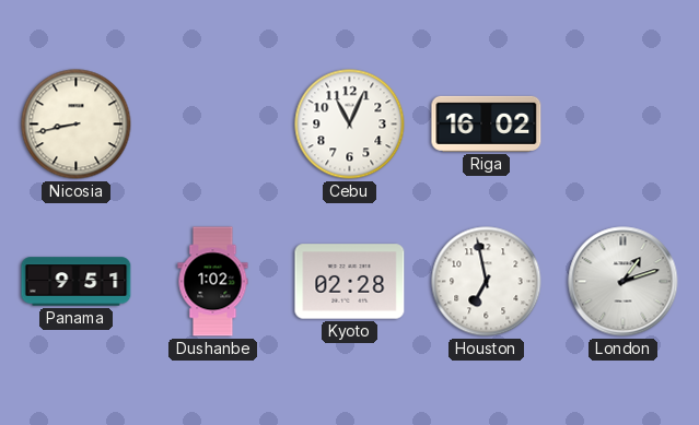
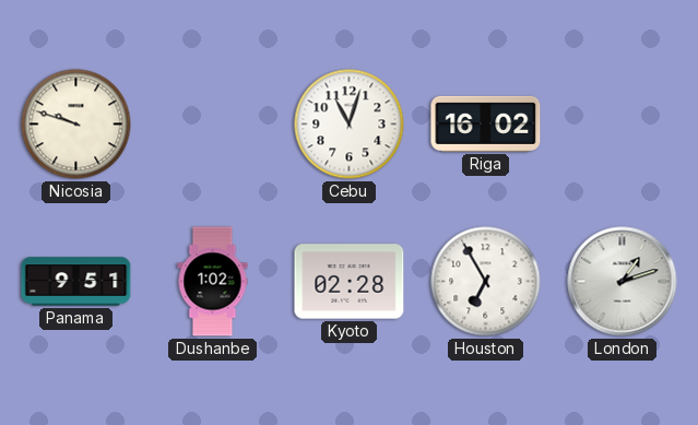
Nicosia: 8:43 -> 9:48 (76, 125)
Cebu: 11:04 -> 11:03 (350, 125)
Houston: 6:58 -> 6:55 (486, 282)
